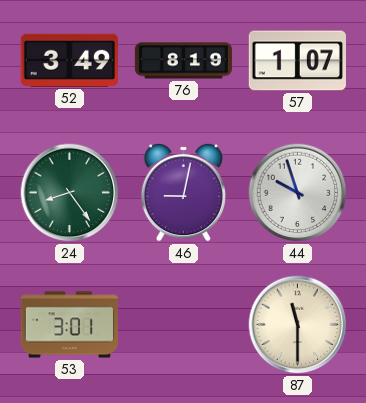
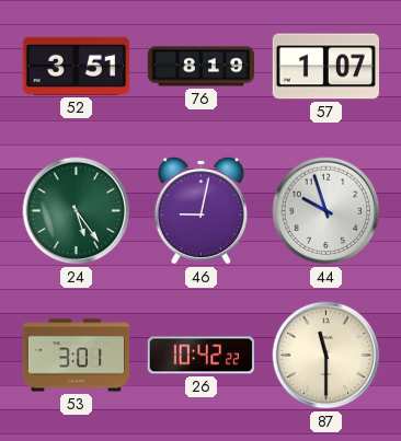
52: 3:49 -> 3:51 (76, 66)
24: 8:24 -> 5:24 (77, 211)
26: none -> 10:42 (200, 356)
